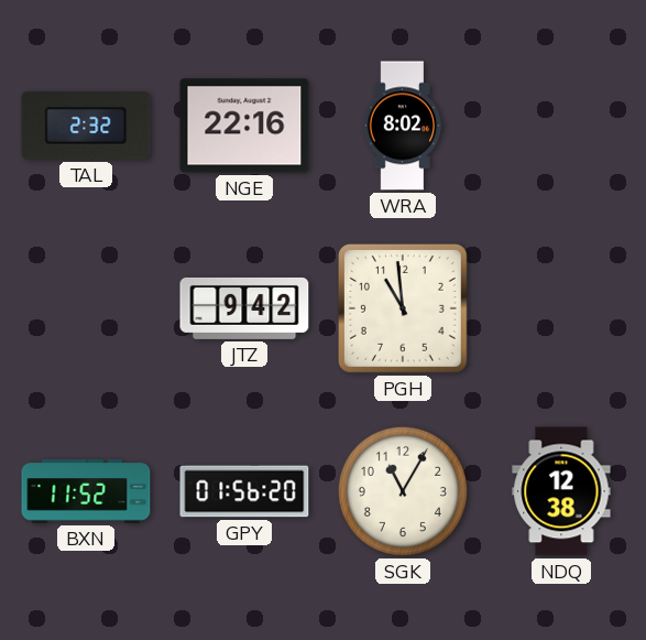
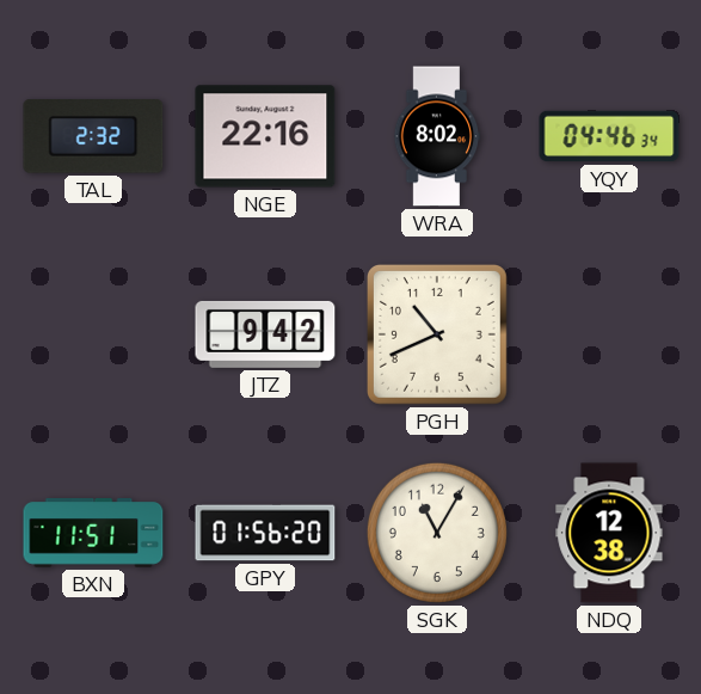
YQY: none -> 04:46 (609, 136)
PGH: 10:59 -> 10:41 (437, 334)
BXN: 11:52 -> 11:51 (93, 533)
